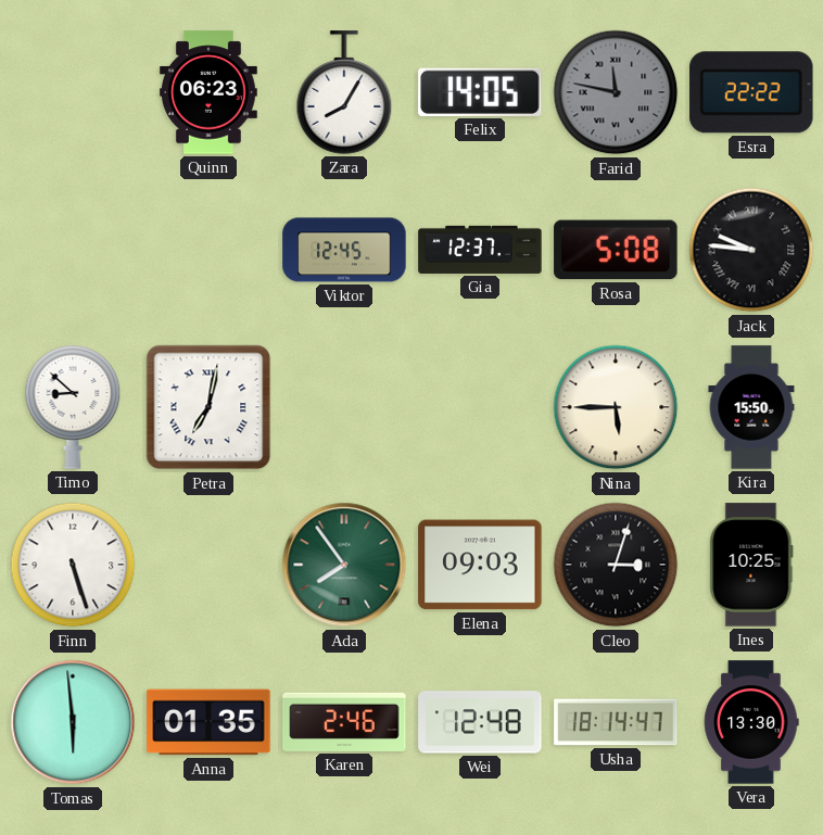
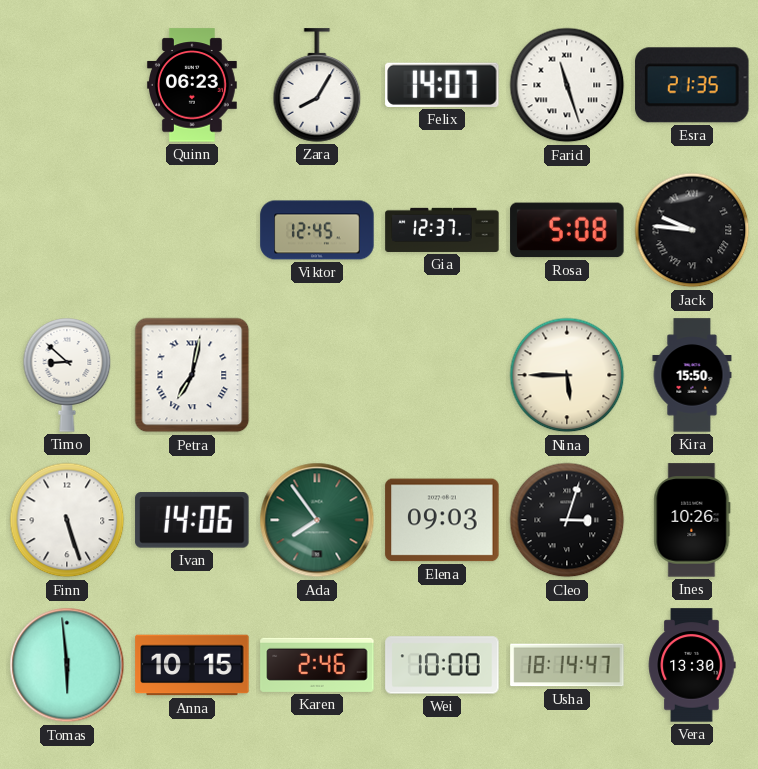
Felix: 14:05 -> 14:07 (442, 85)
Farid: 11:47 -> 11:27 (567, 85)
Farid dial: grey -> white (567, 85)
Esra: 22:22 -> 21:35 (692, 85)
Ivan: none -> 14:06 (192, 520)
Ines: 10:25 -> 10:26 (692, 520)
Anna: 01:35 -> 10:15 (192, 665)
Wei: 12:48 -> 10:00 (442, 665)
